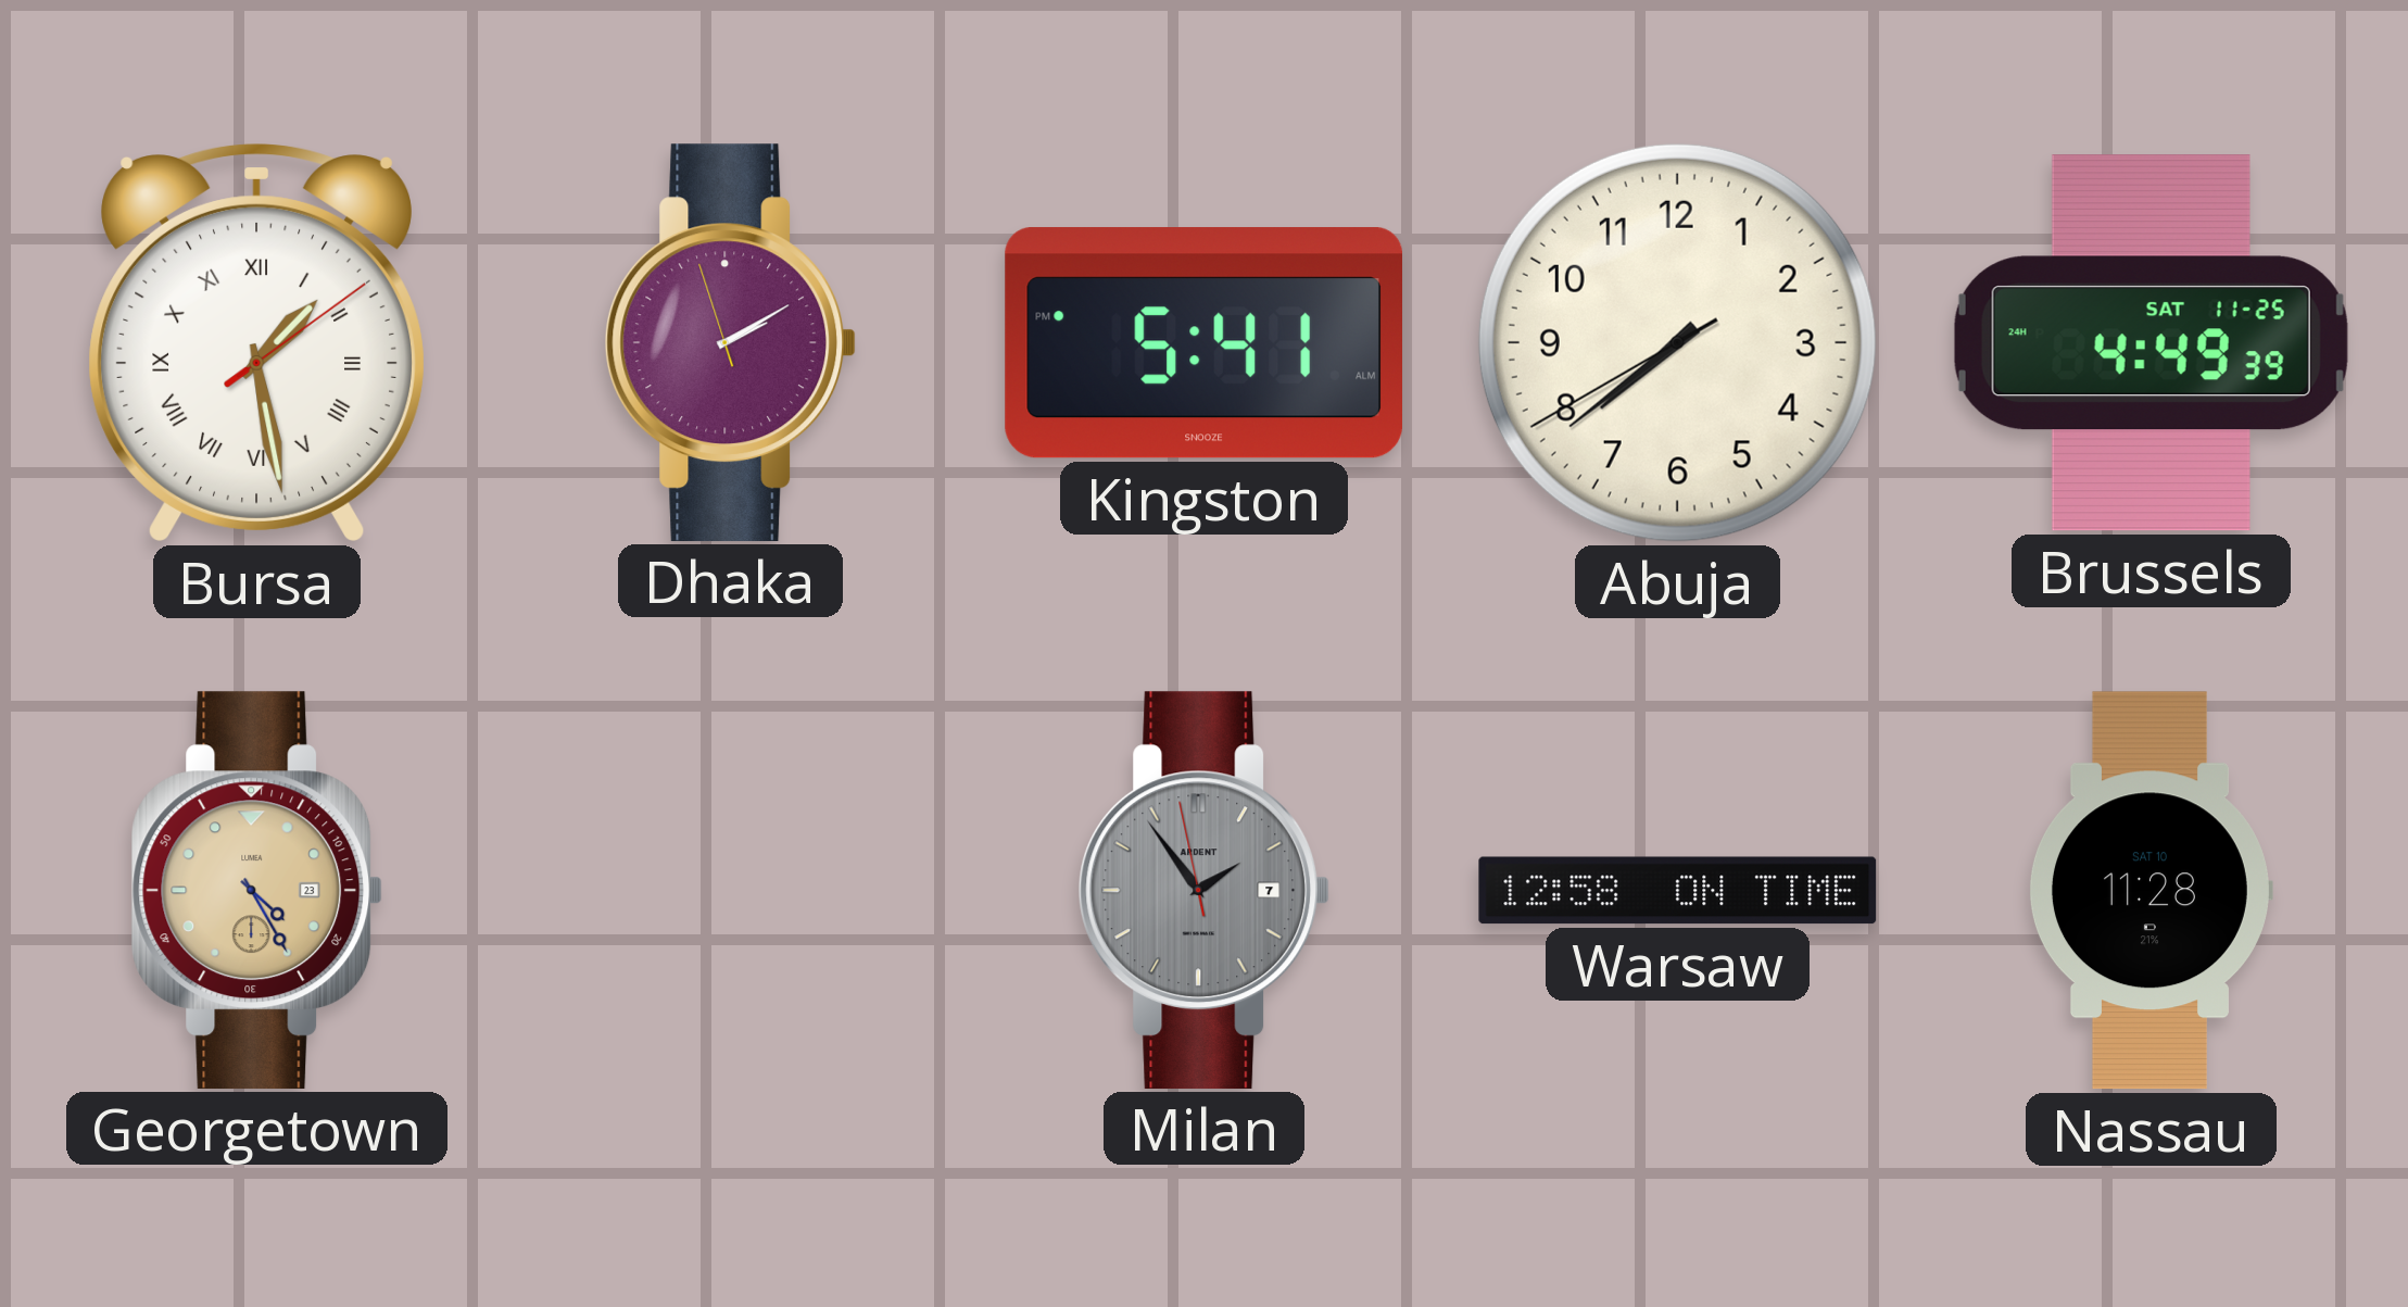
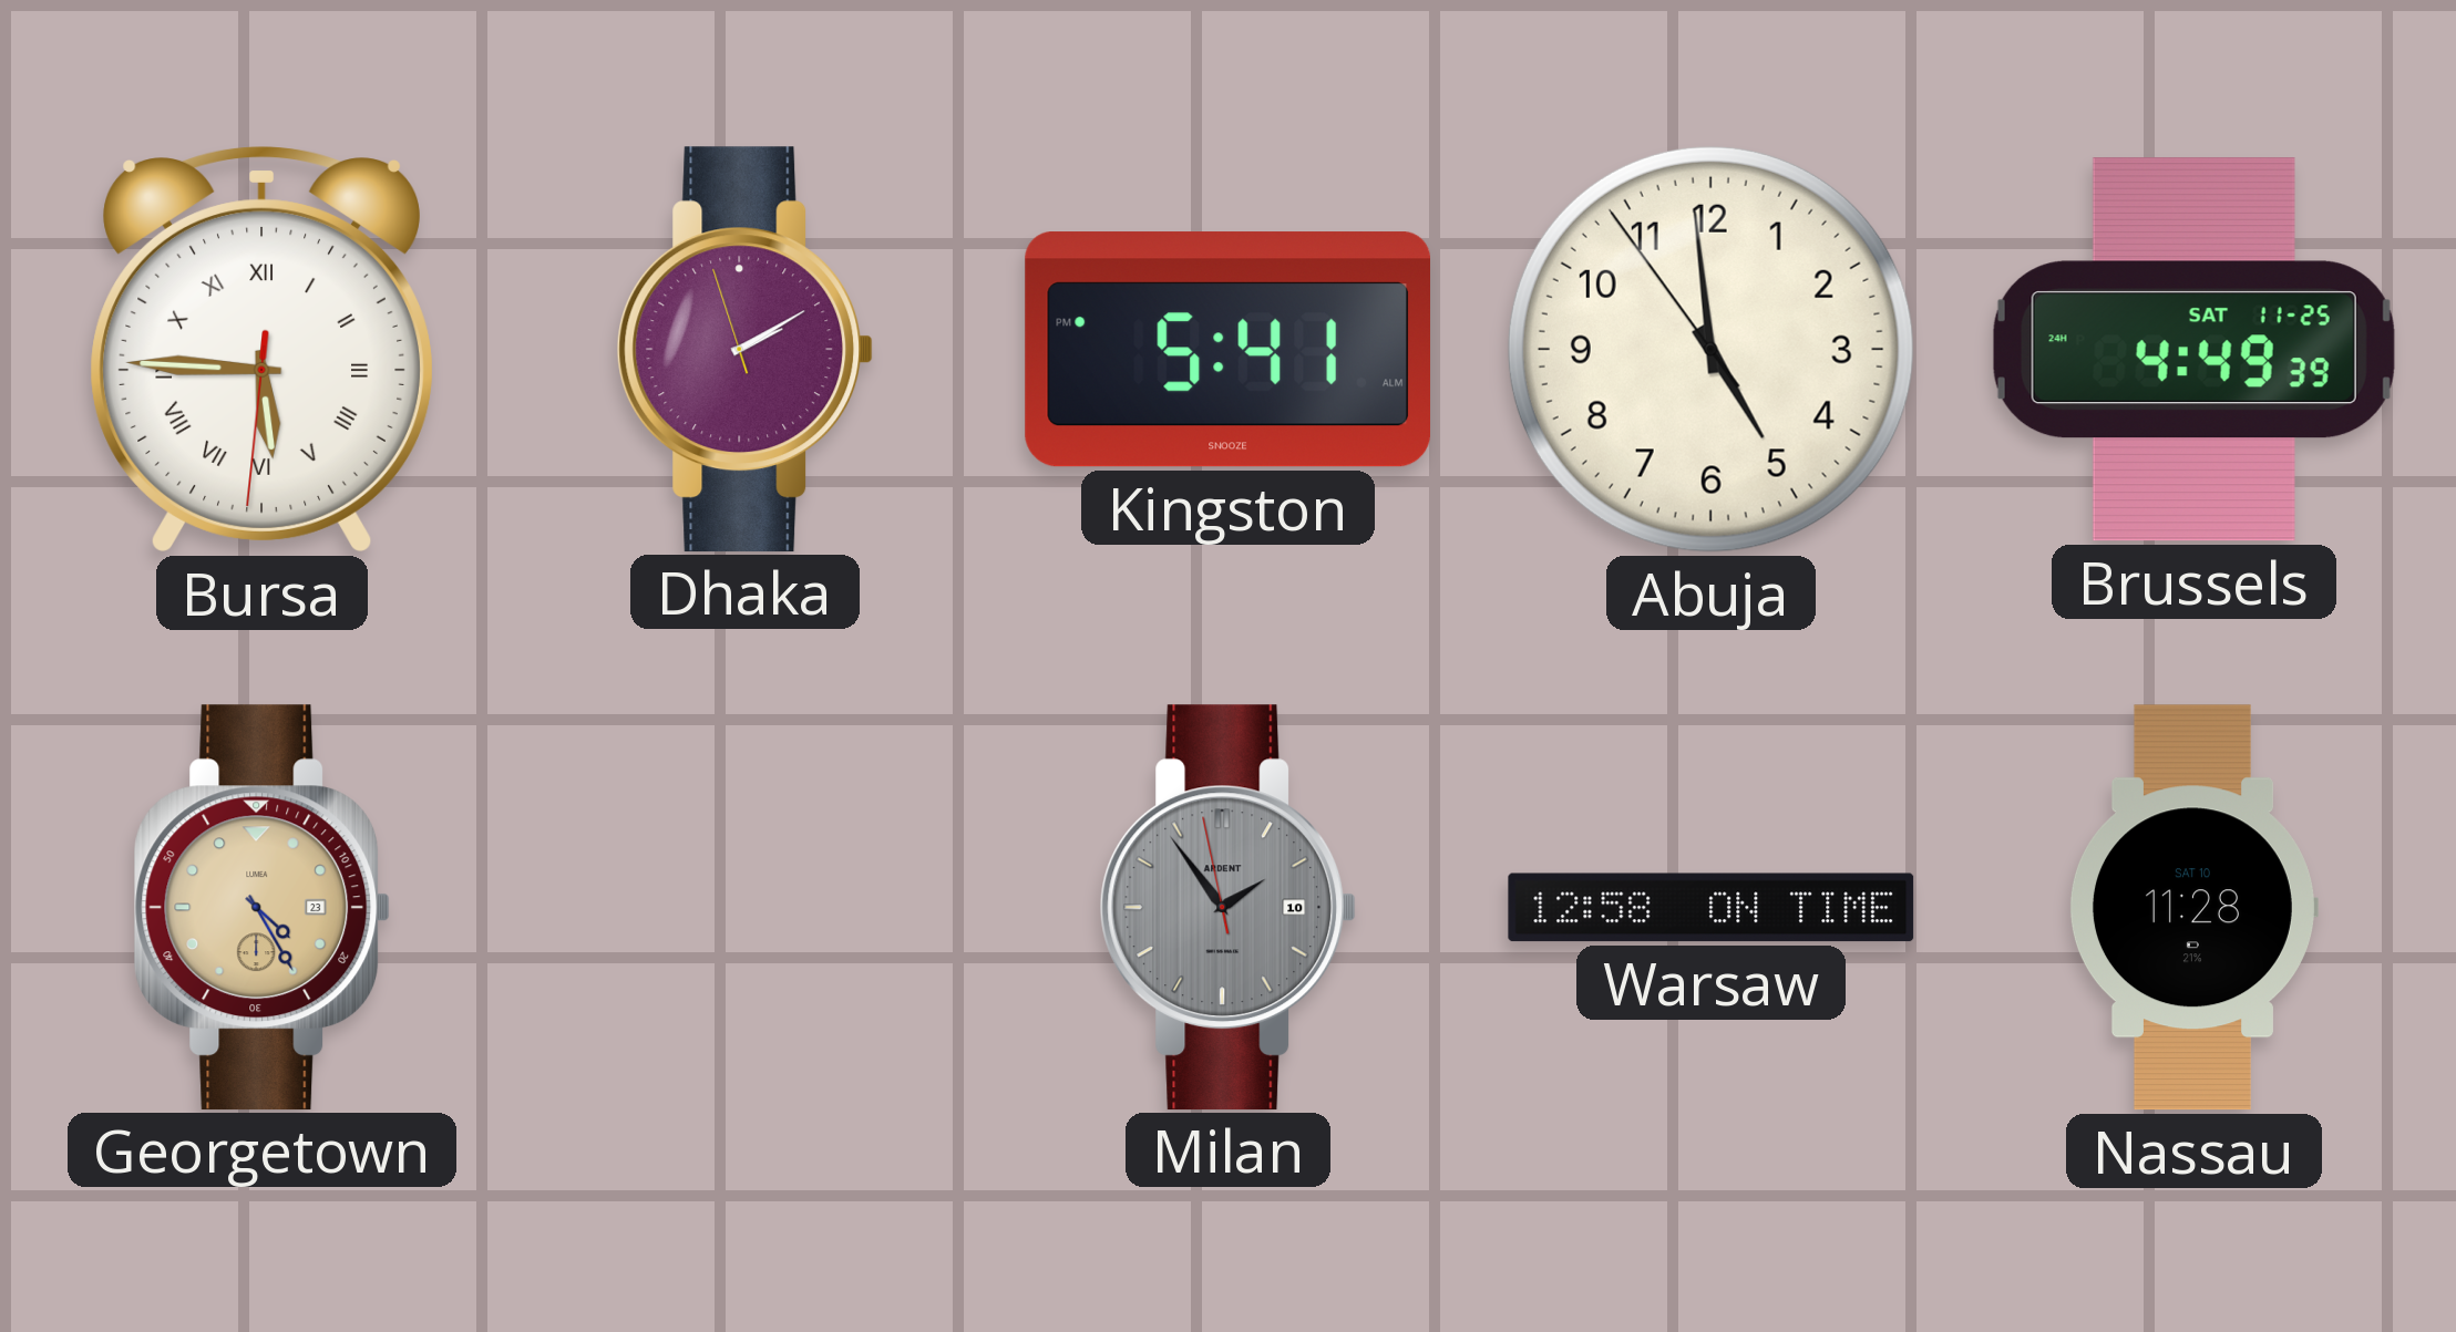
Bursa: 1:28 -> 5:45 (261, 350)
Abuja: 7:38 -> 4:58 (1710, 349)
Milan date: 7 -> 10 (1229, 907)
